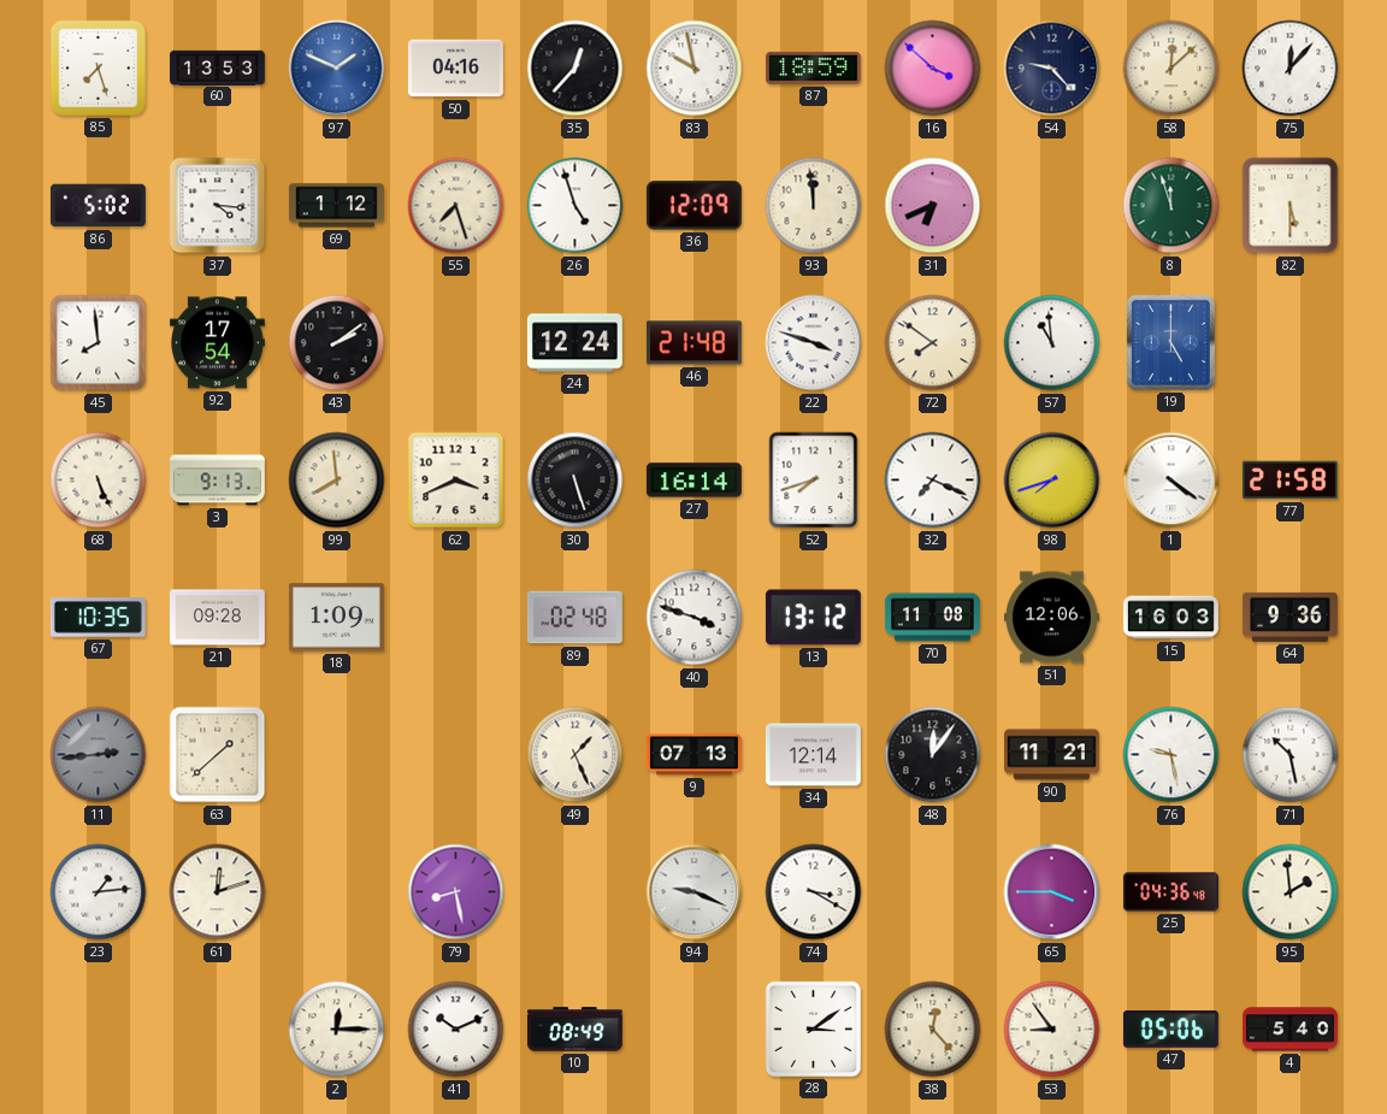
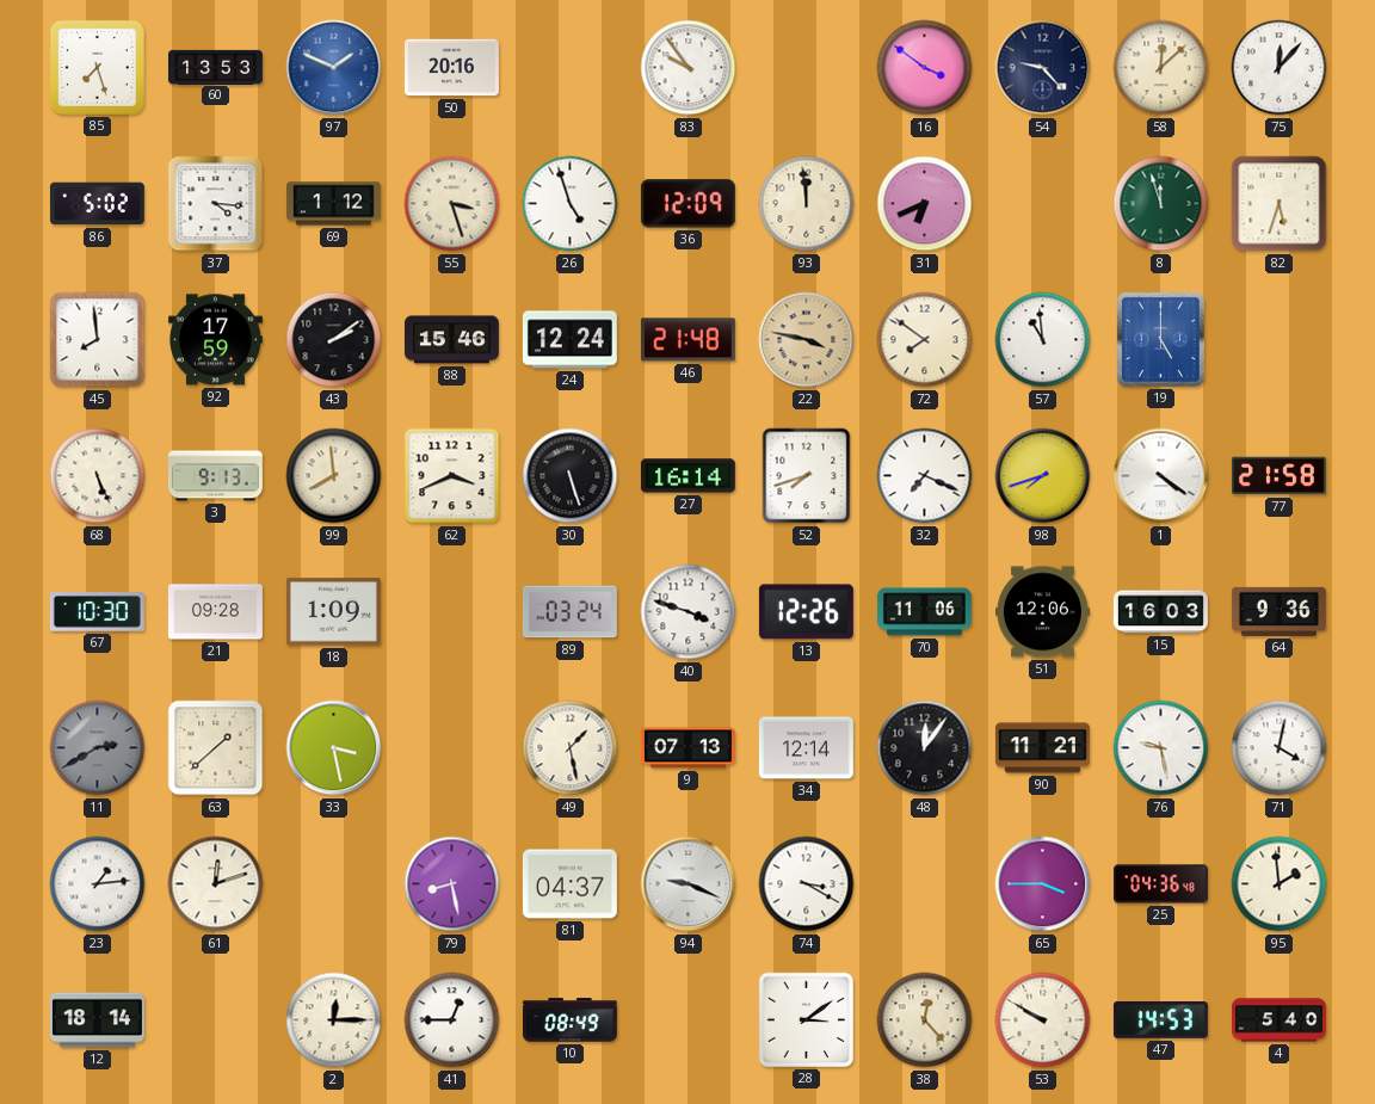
50: 04:16 -> 20:16 (451, 68)
35: 12:37 -> none (576, 69)
83: 9:58 -> 9:54 (689, 68)
87: 18:59 -> none (813, 67)
16: 3:52 -> 3:51 (925, 68)
55: 7:27 -> 3:27 (452, 204)
82: 5:30 -> 5:33 (1280, 204)
92: 17:54 -> 17:59 (215, 340)
88: none -> 15:46 (451, 340)
22: 3:48 -> 3:47 (807, 340)
22 dial: white -> champagne (807, 340)
67: 10:35 -> 10:30 (97, 612)
89: 02:48 -> 03:24 (569, 612)
13: 13:12 -> 12:26 (806, 612)
70: 11:08 -> 11:06 (924, 612)
11: 2:44 -> 2:40 (98, 748)
33: none -> 3:28 (334, 748)
49: 1:26 -> 1:28 (571, 748)
71: 10:28 -> 4:02 (1280, 748)
81: none -> 04:37 (569, 884)
12: none -> 18:14 (97, 1020)
41: 10:11 -> 12:45 (452, 1020)
53: 8:54 -> 9:50 (1043, 1020)
47: 05:06 -> 14:53 (1160, 1020)
